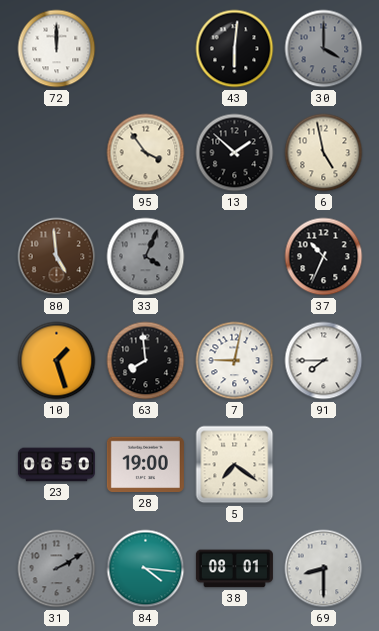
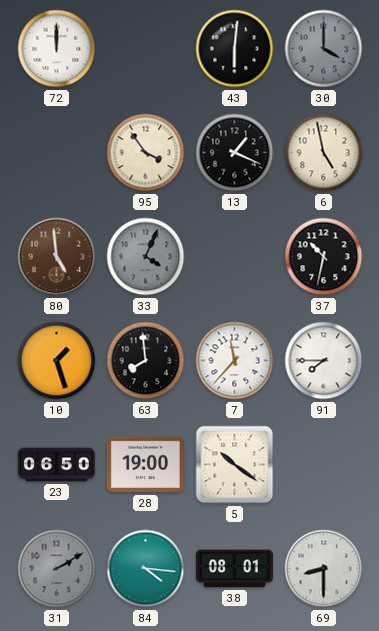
13: 1:52 -> 1:19 (235, 153)
37: 10:34 -> 10:32 (324, 257)
7: 9:02 -> 11:37 (235, 361)
5: 7:21 -> 10:21 (235, 465)
